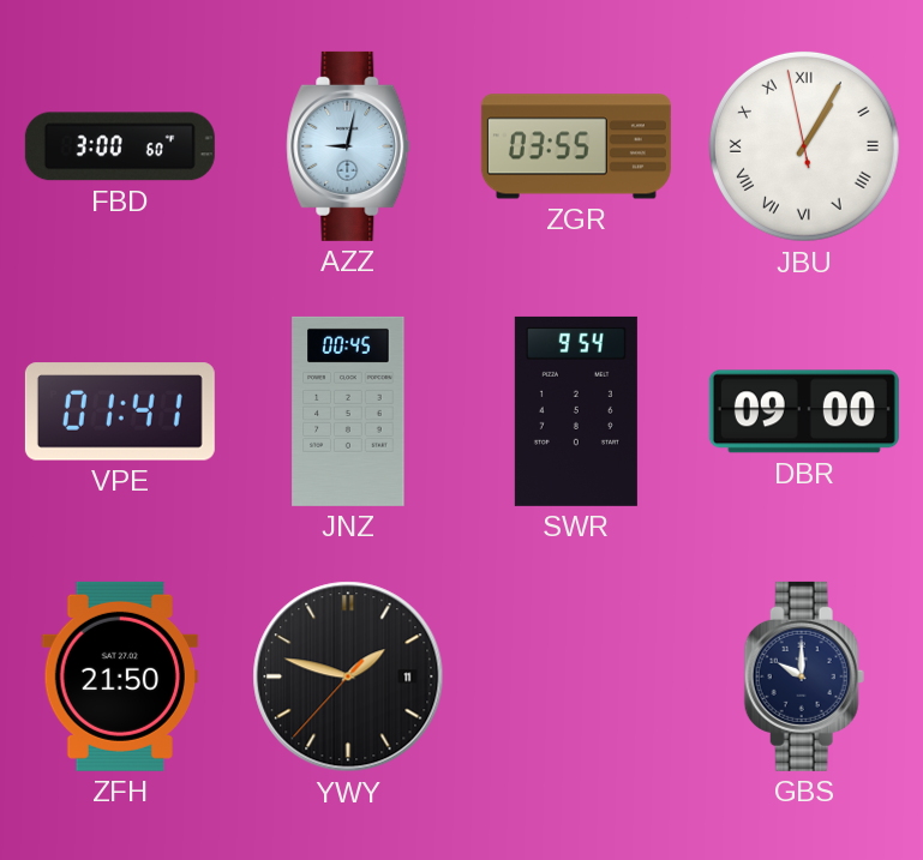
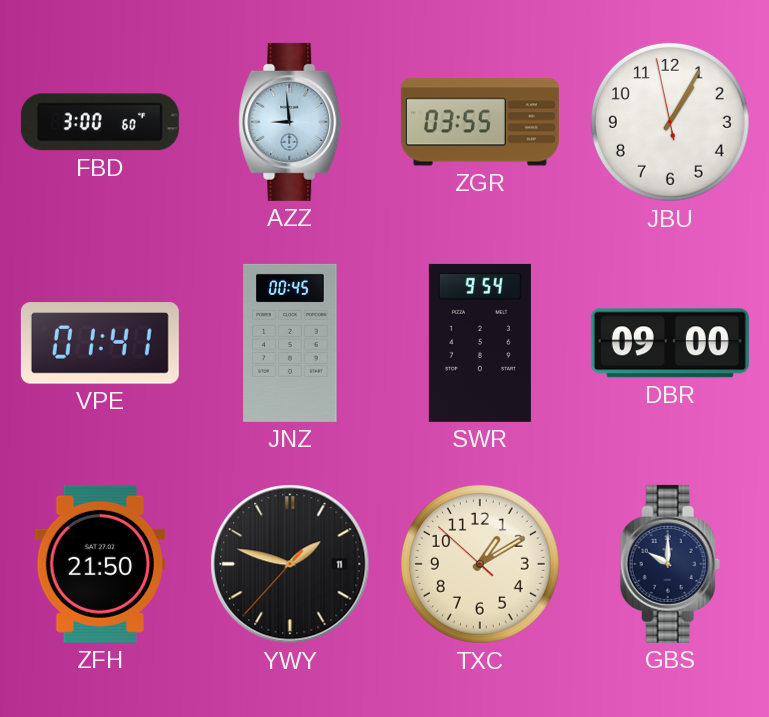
AZZ: 9:02 -> 8:59 (290, 122)
JBU numerals: Roman -> Arabic (670, 122)
TXC: none -> 1:09 (480, 564)
